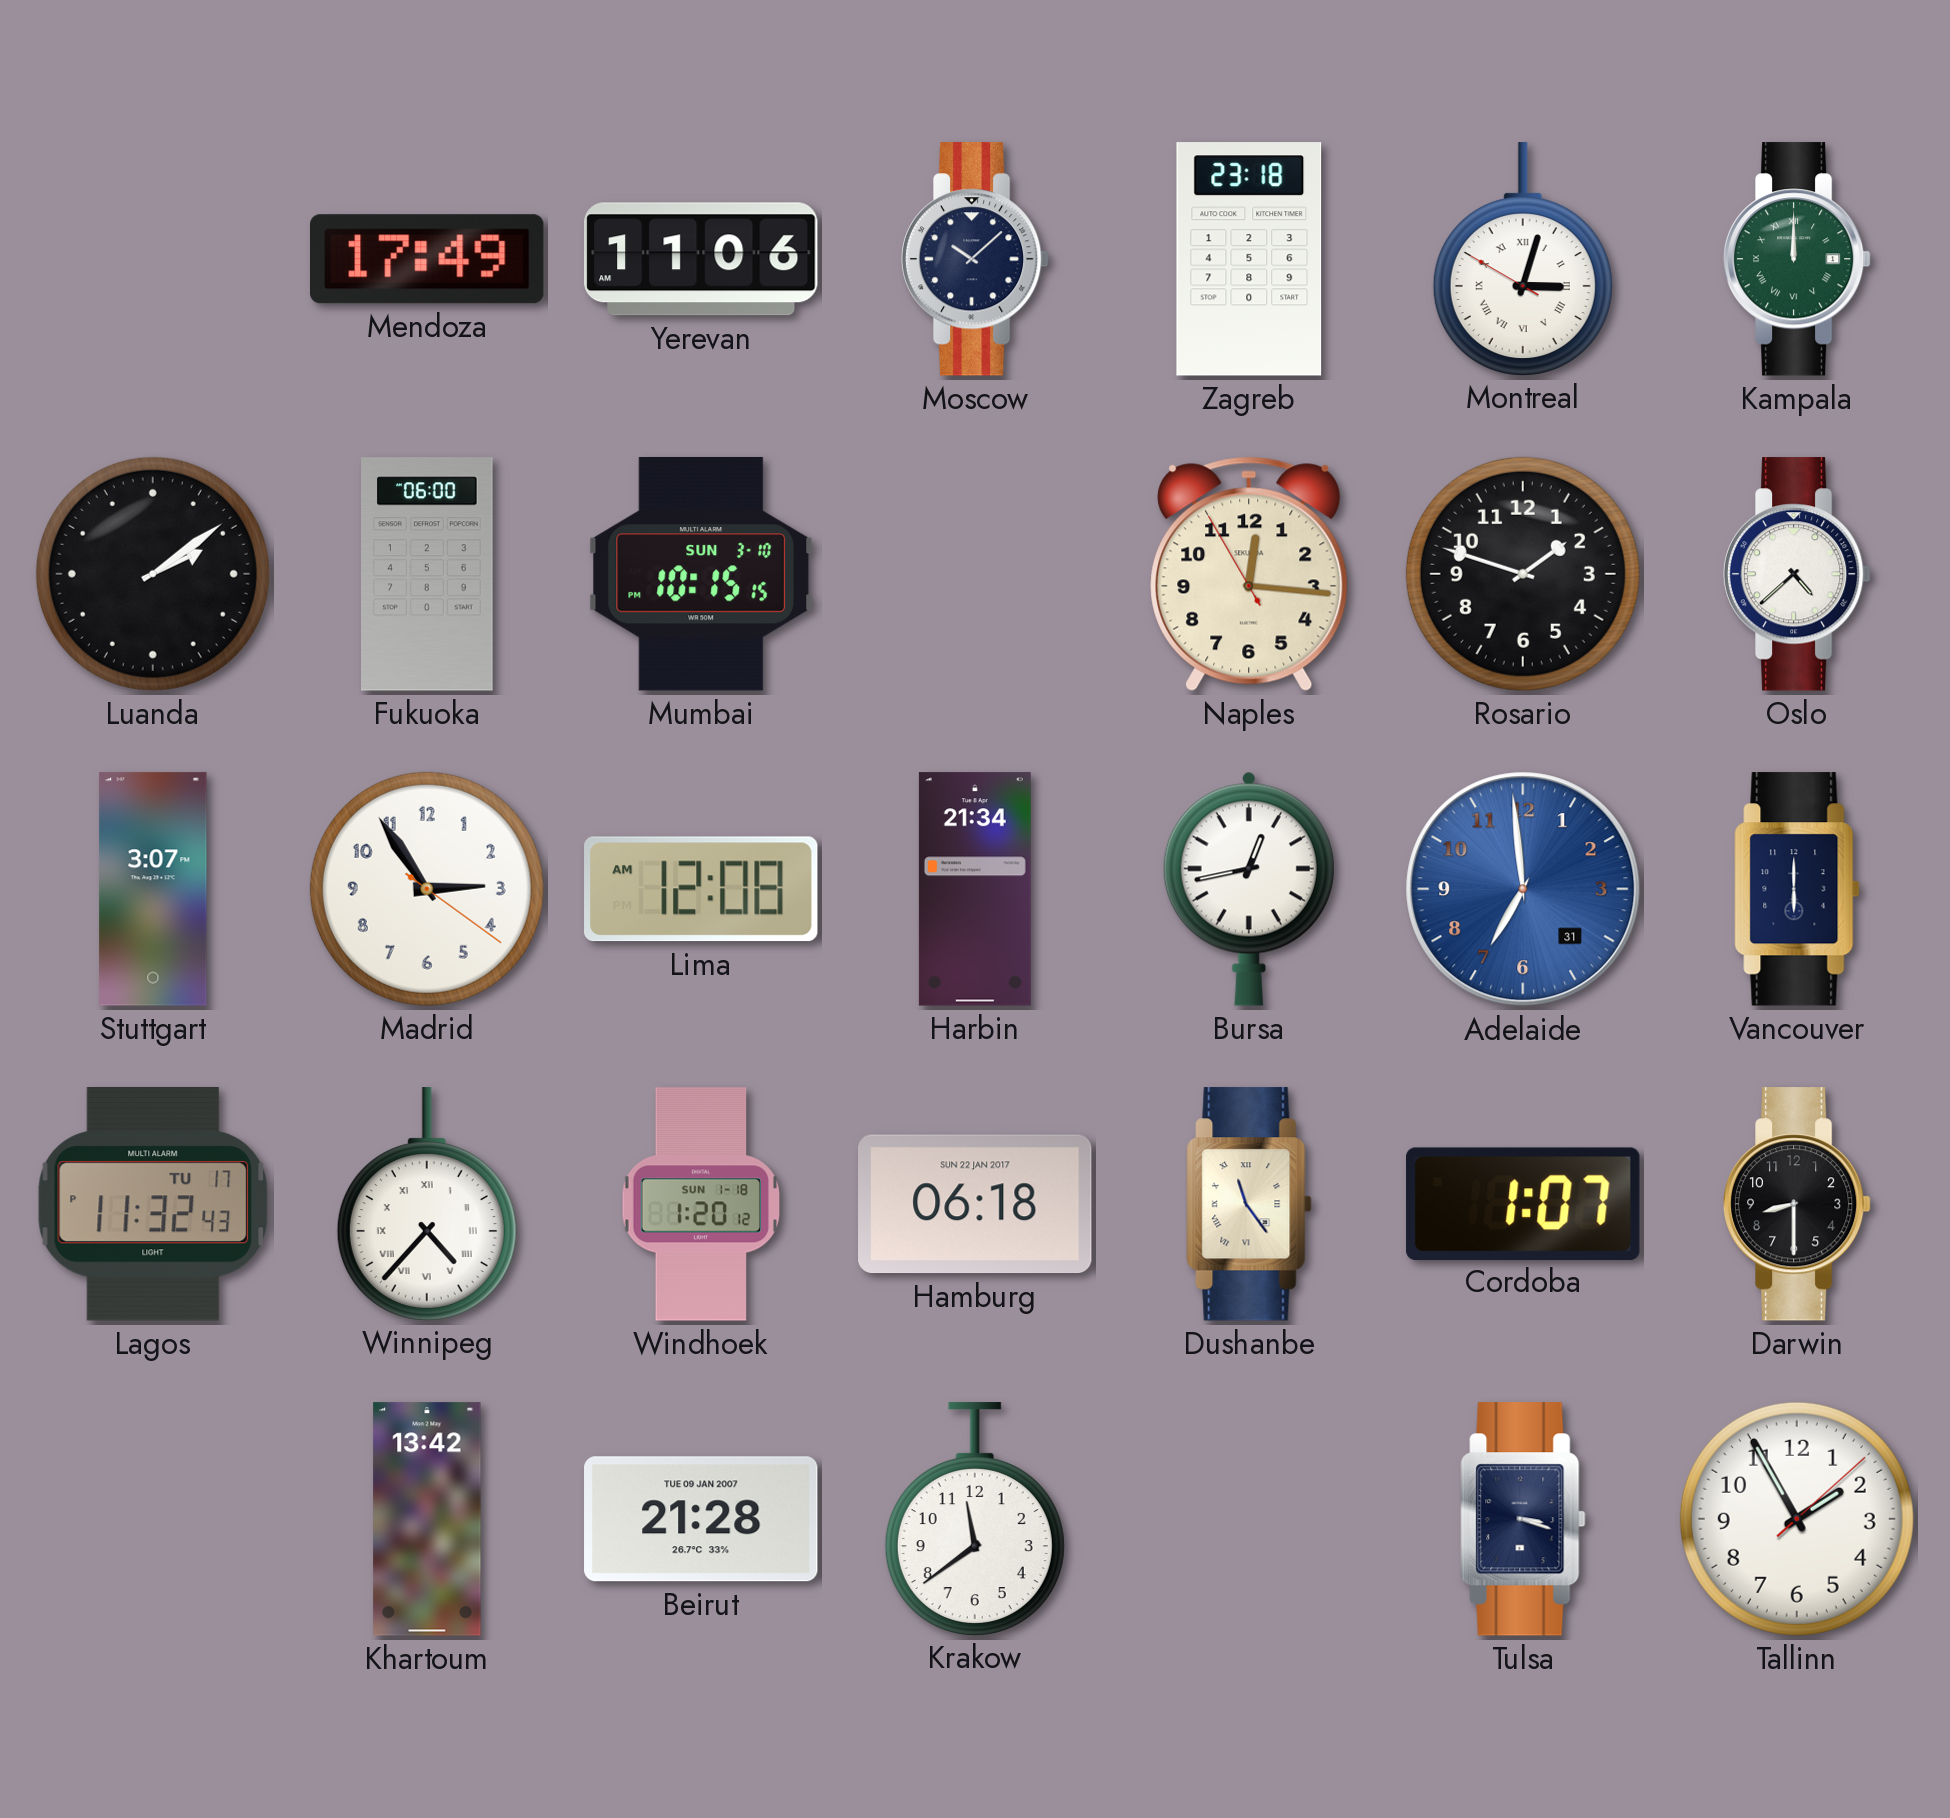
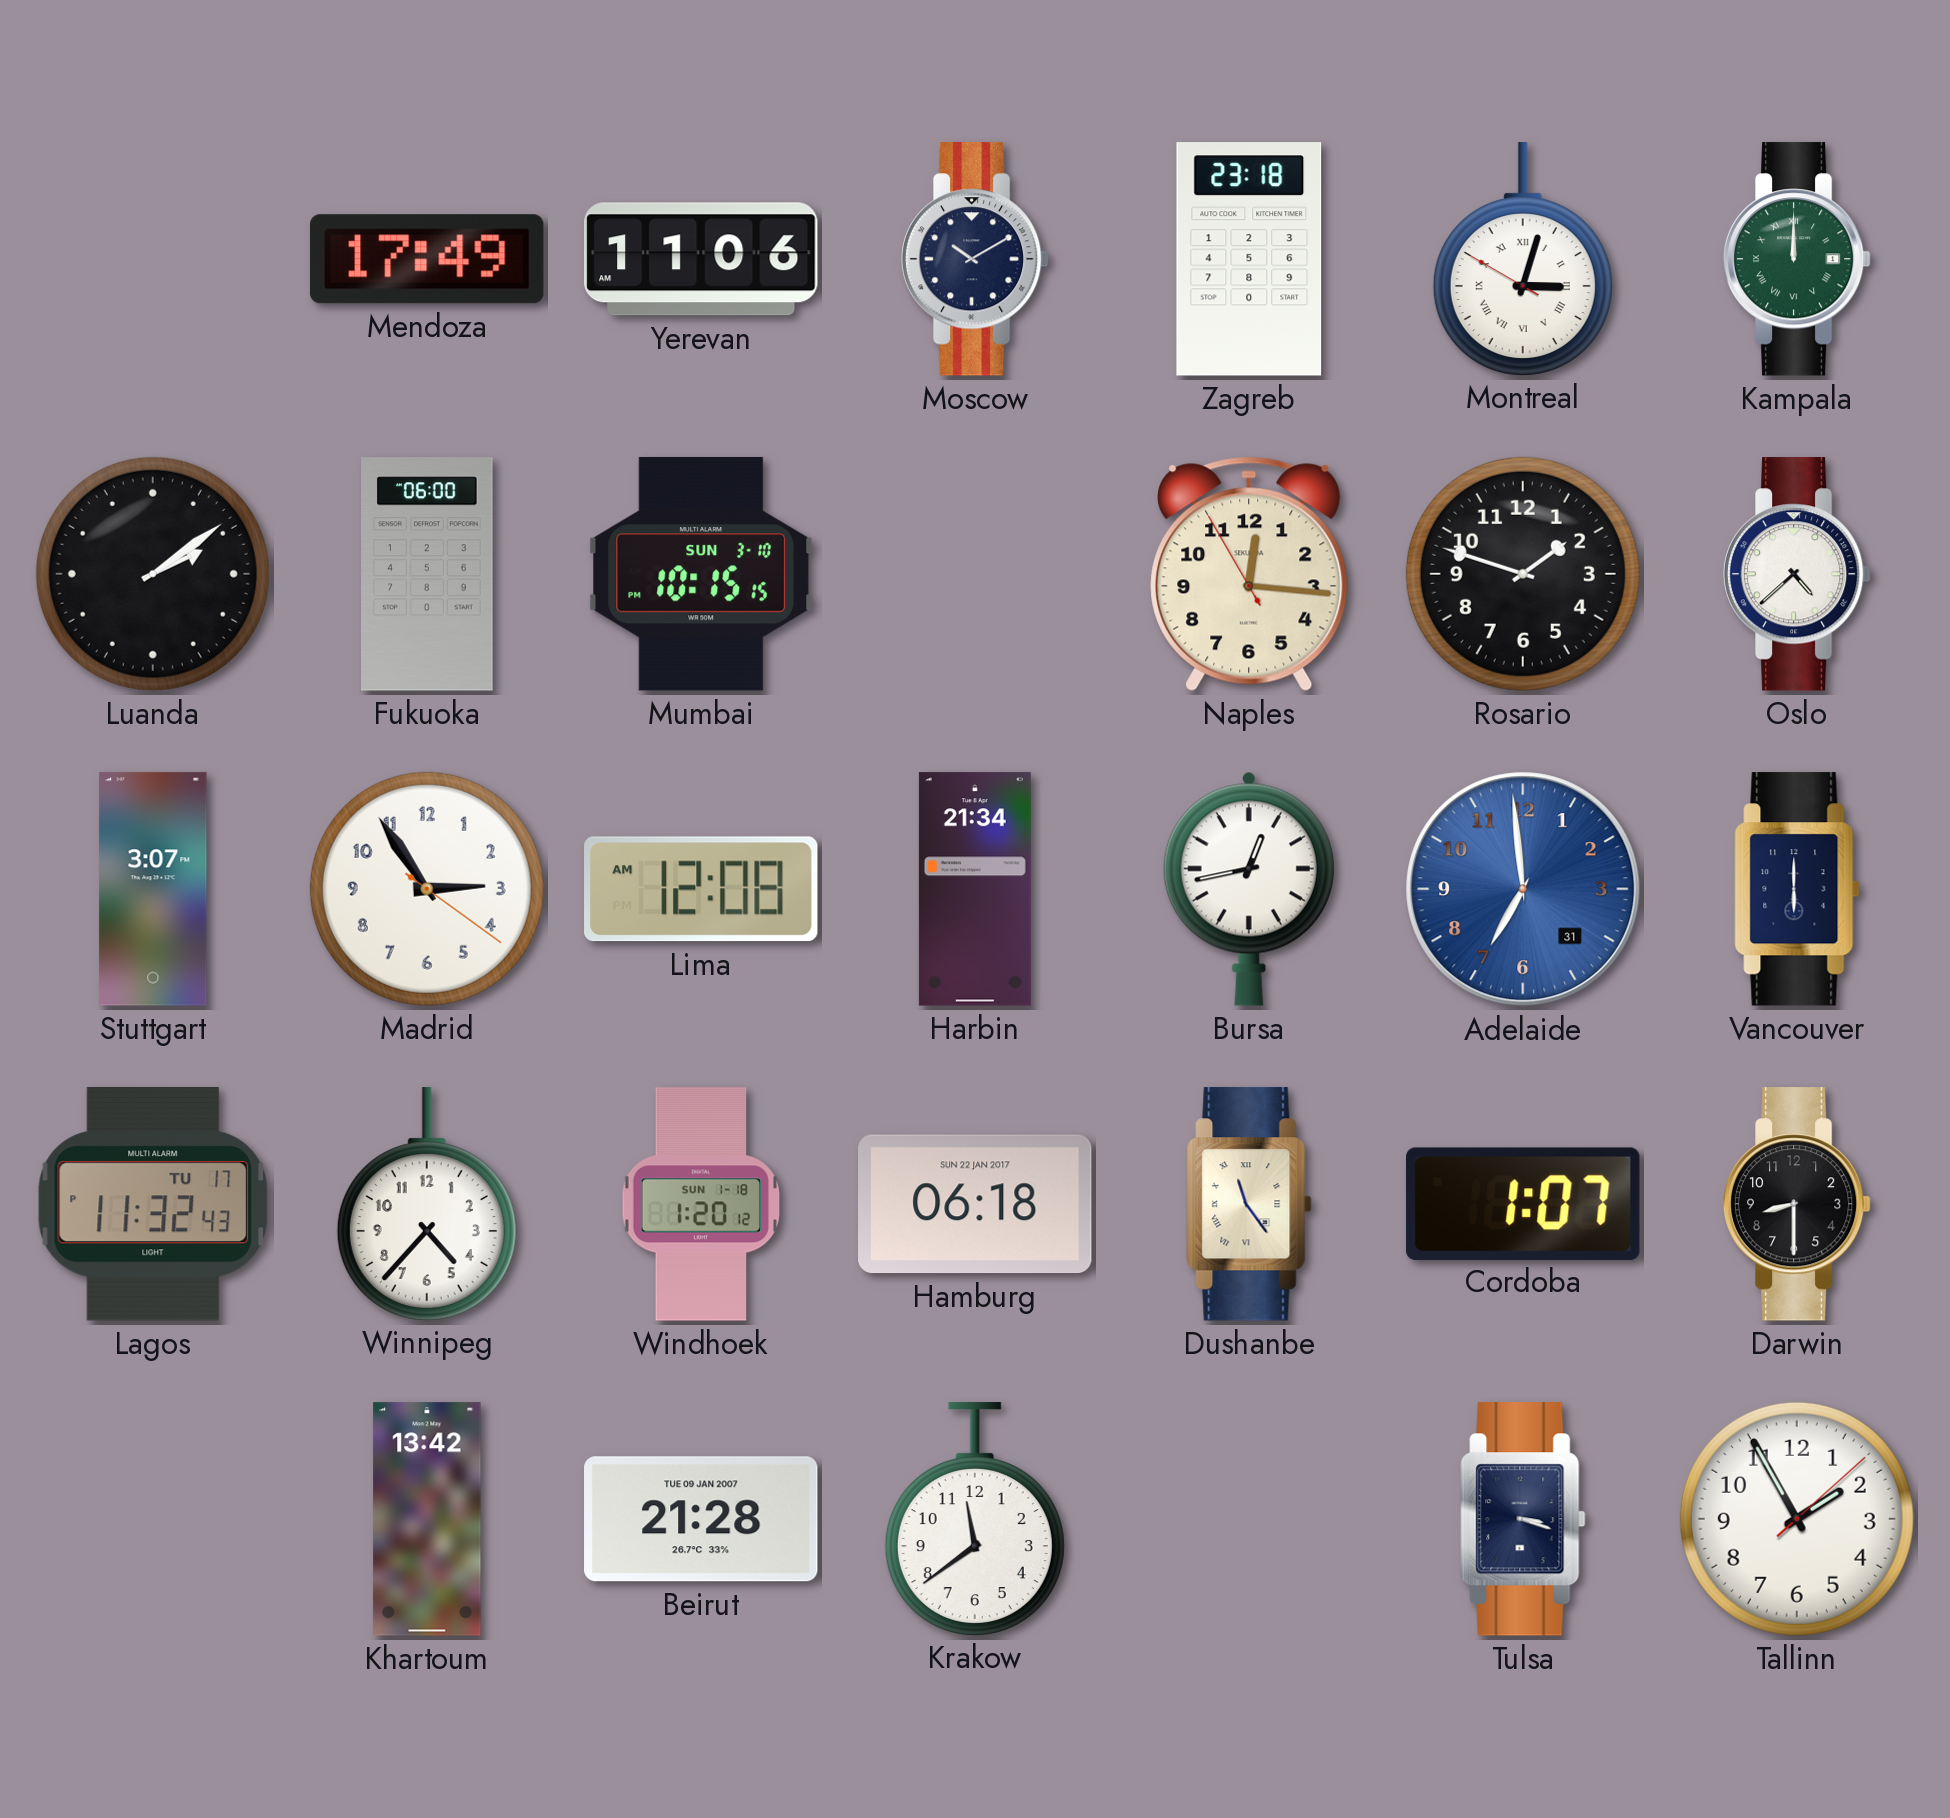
Moscow: 10:08 -> 10:10 (975, 259)
Winnipeg numerals: Roman -> Arabic (427, 1204)
